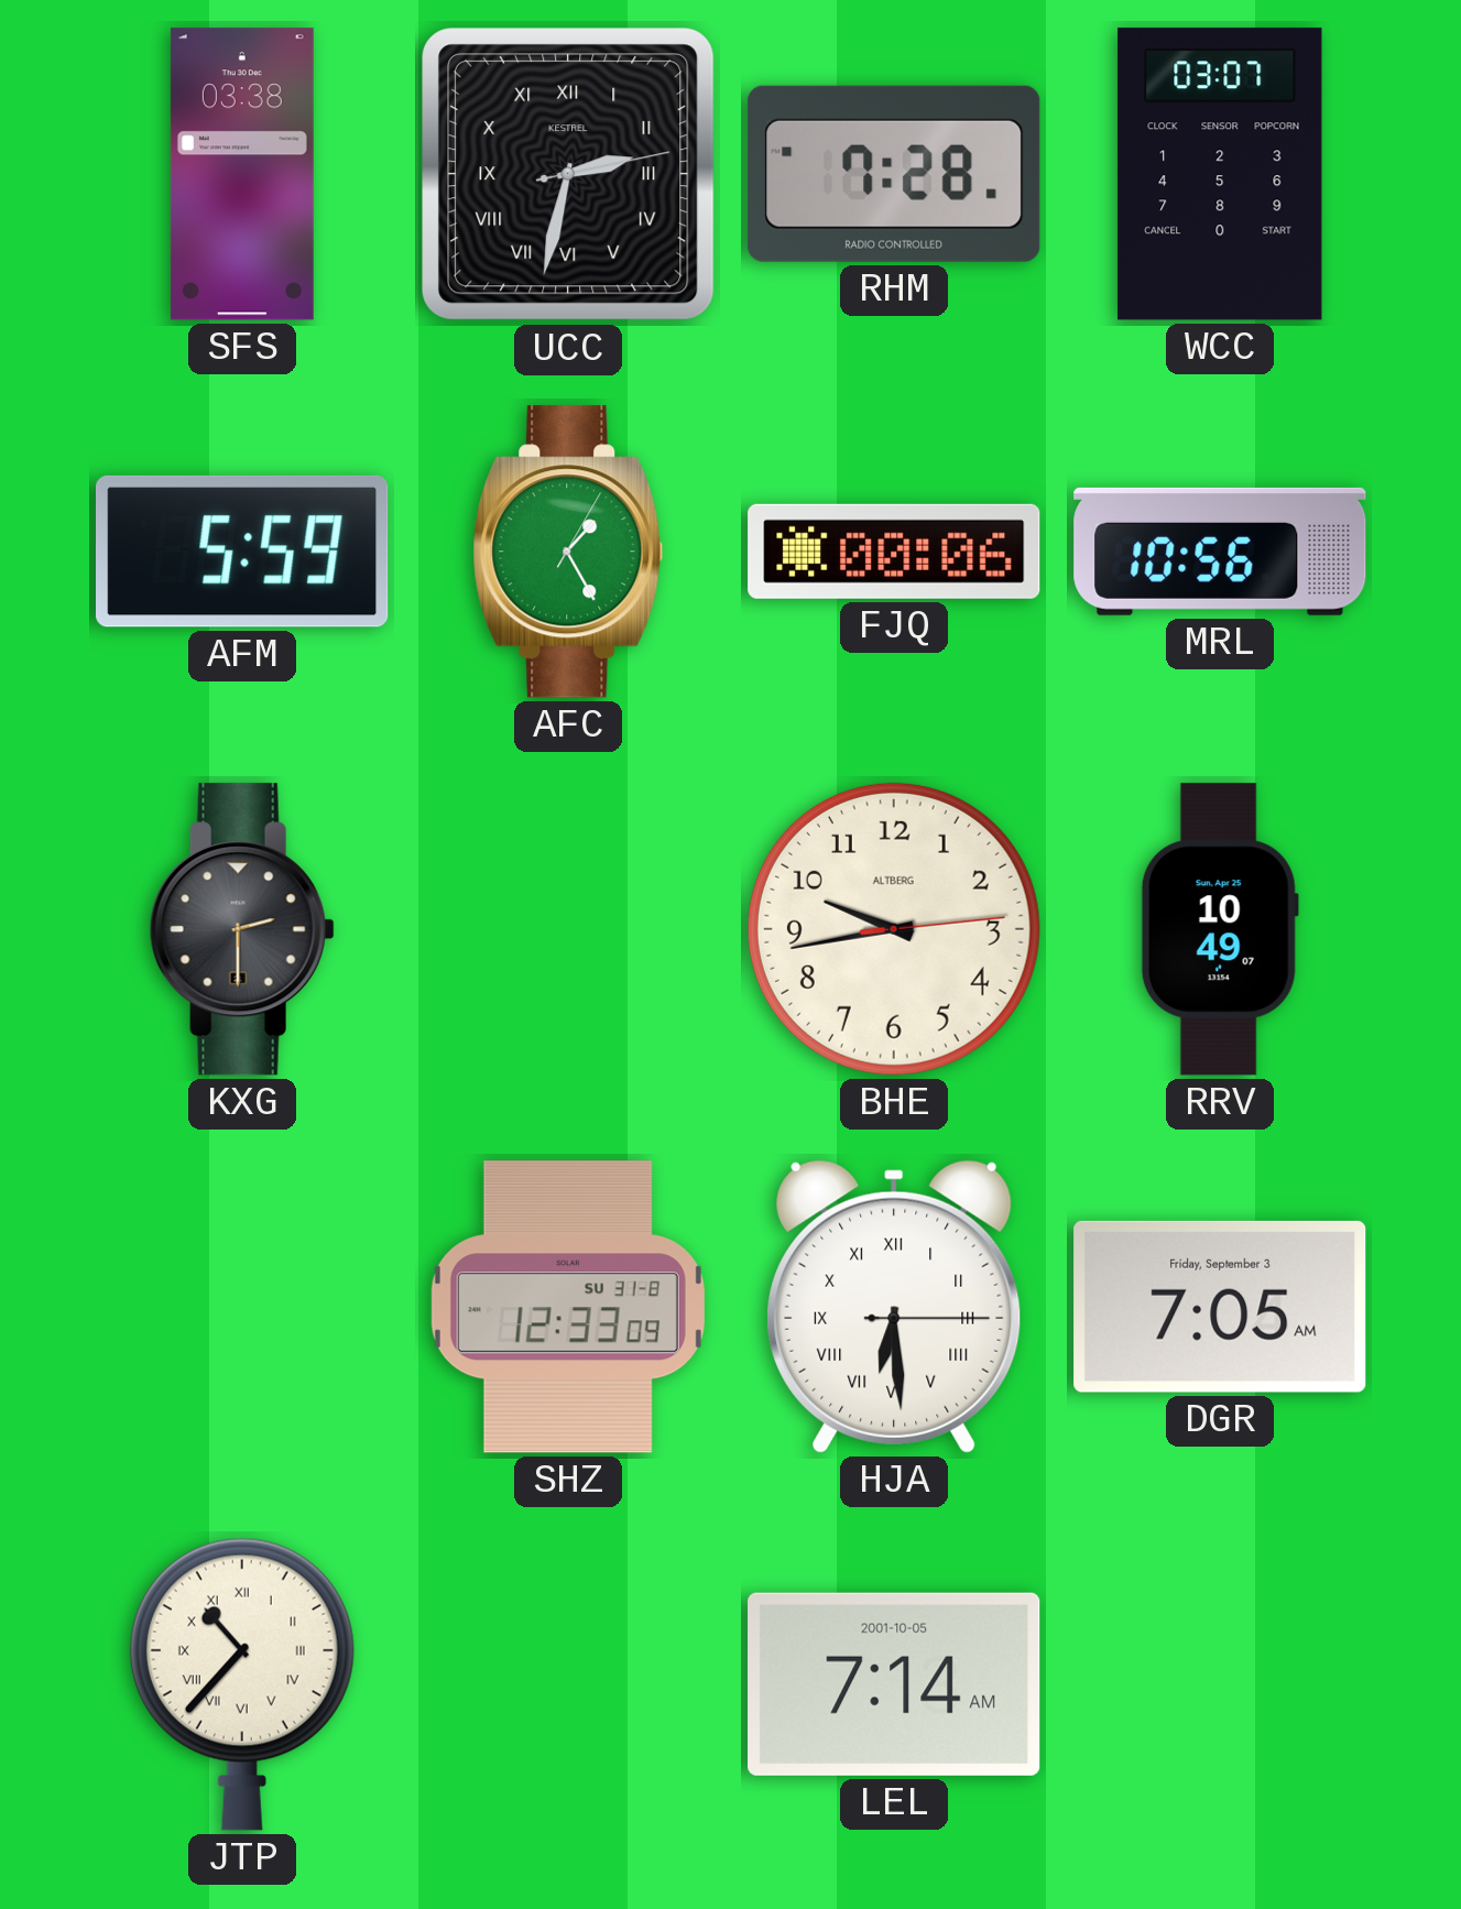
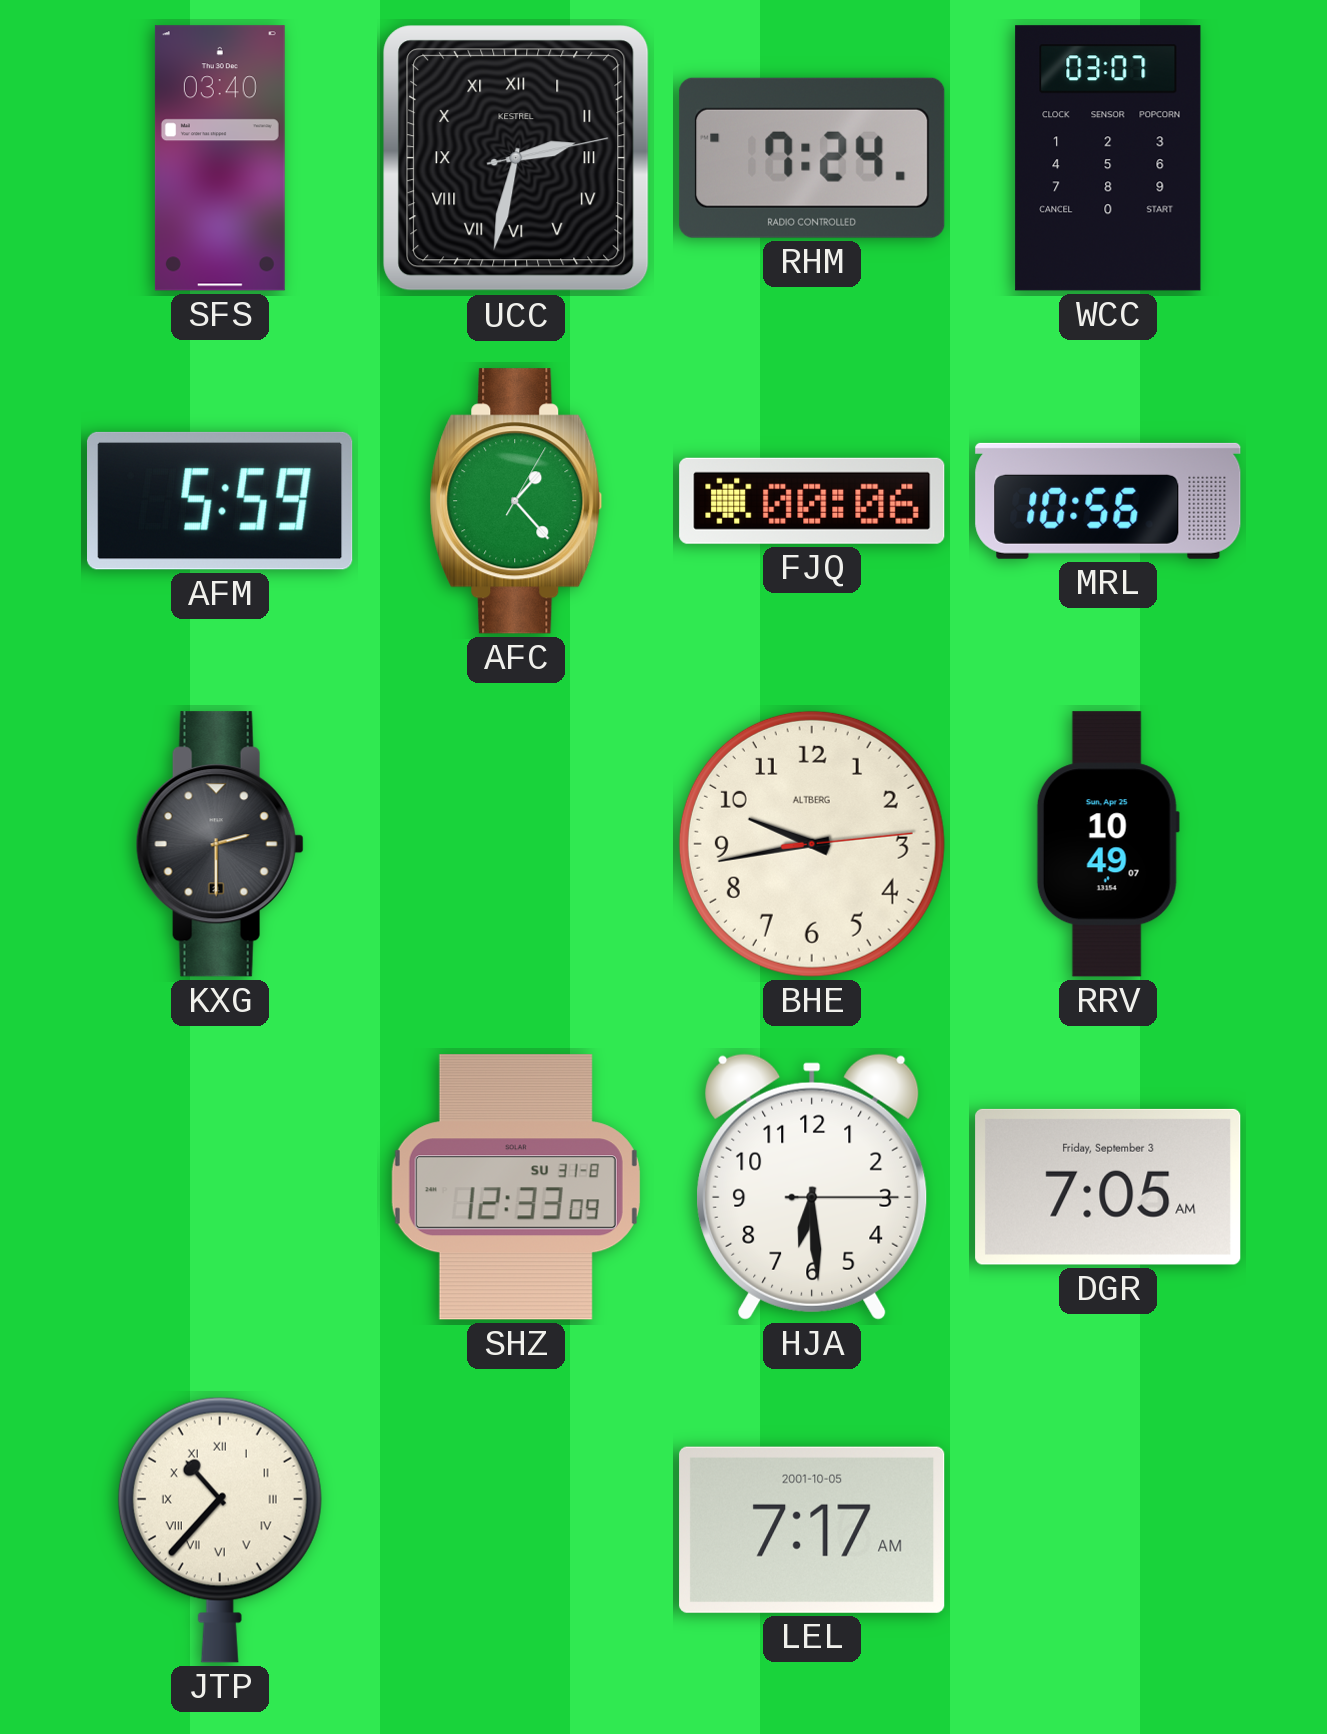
SFS: 03:38 -> 03:40 (220, 158)
RHM: 7:28 -> 7:24 (812, 158)
AFC: 1:25 -> 1:23 (516, 501)
HJA numerals: Roman -> Arabic (812, 1187)
LEL: 7:14 -> 7:17 (812, 1530)
